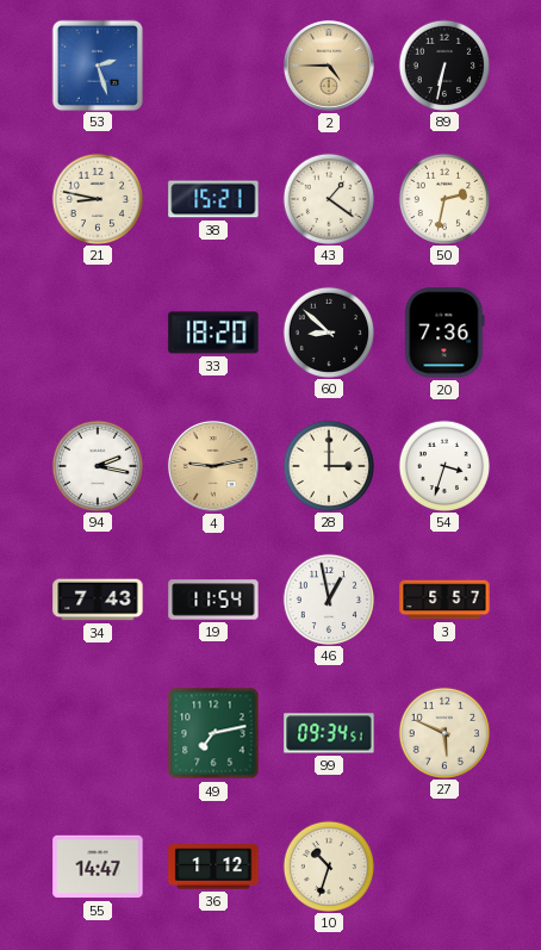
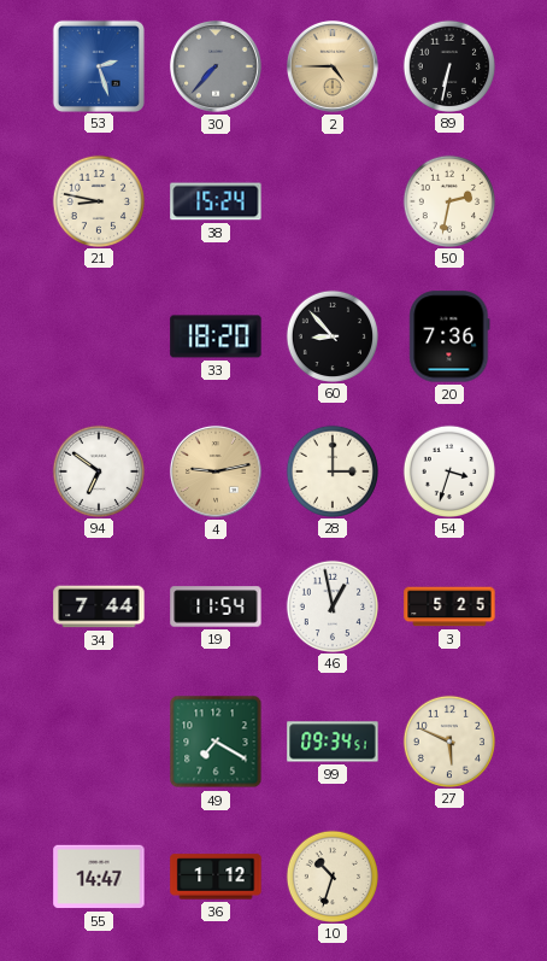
30: none -> 7:37 (216, 66)
38: 15:21 -> 15:24 (216, 201)
43: 1:21 -> none (328, 198)
60: 8:52 -> 8:53 (331, 335)
94: 2:17 -> 6:51 (98, 470)
34: 7:43 -> 7:44 (99, 607)
3: 5:57 -> 5:25 (449, 607)
49: 7:13 -> 7:20 (216, 742)
